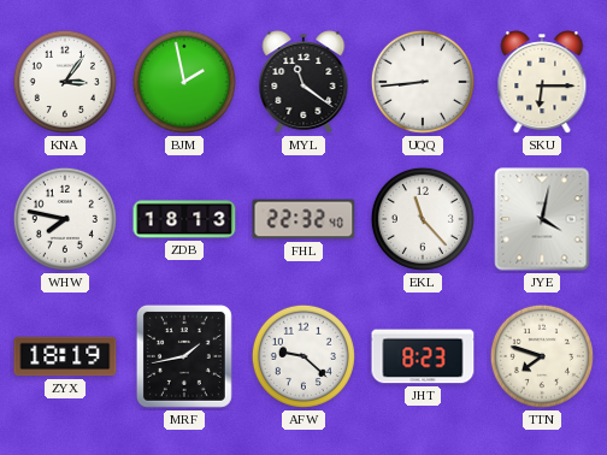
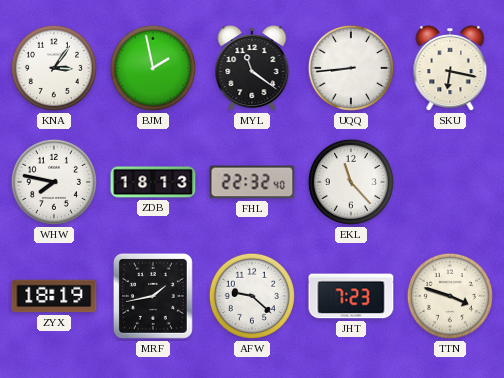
SKU: 6:15 -> 6:17 (450, 69)
JYE: 4:02 -> none (542, 219)
JHT: 8:23 -> 7:23 (351, 296)
TTN: 7:48 -> 3:48 (450, 296)
